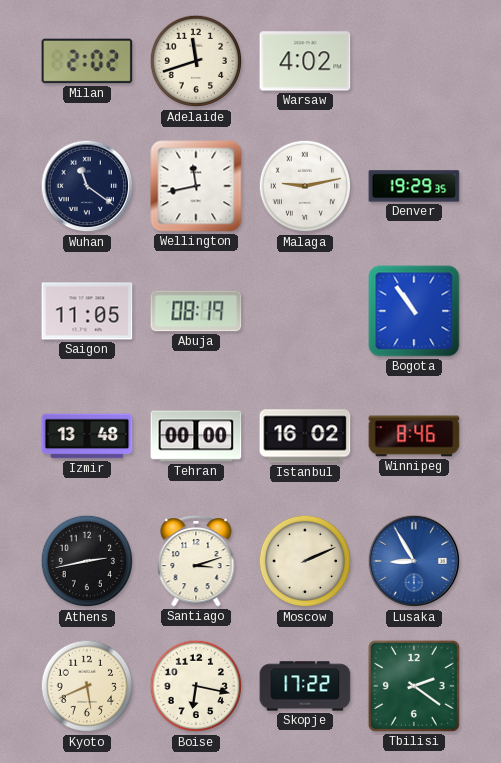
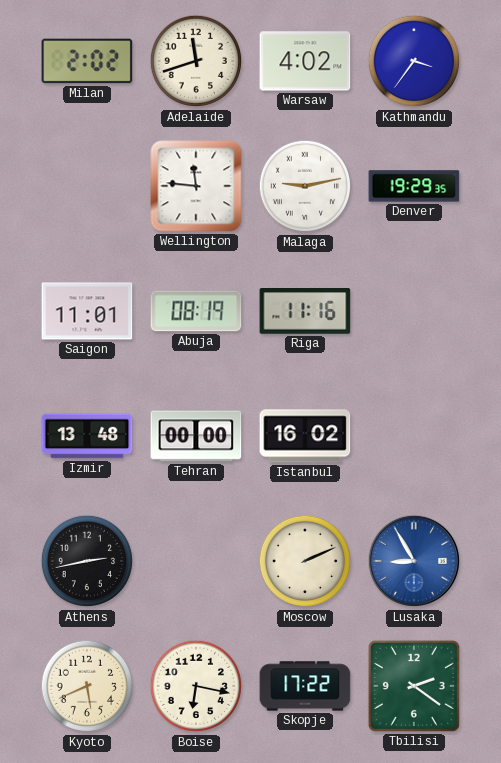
Kathmandu: none -> 3:36 (414, 61)
Wuhan: 11:21 -> none (87, 186)
Wellington: 11:43 -> 11:46 (196, 186)
Saigon: 11:05 -> 11:01 (87, 311)
Riga: none -> 11:16 (305, 312)
Bogota: 10:54 -> none (414, 311)
Winnipeg: 8:46 -> none (414, 436)
Santiago: 3:12 -> none (196, 562)
